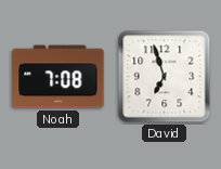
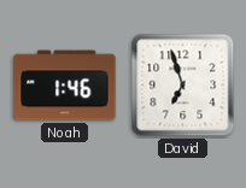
Noah: 7:08 -> 1:46 (65, 86)
